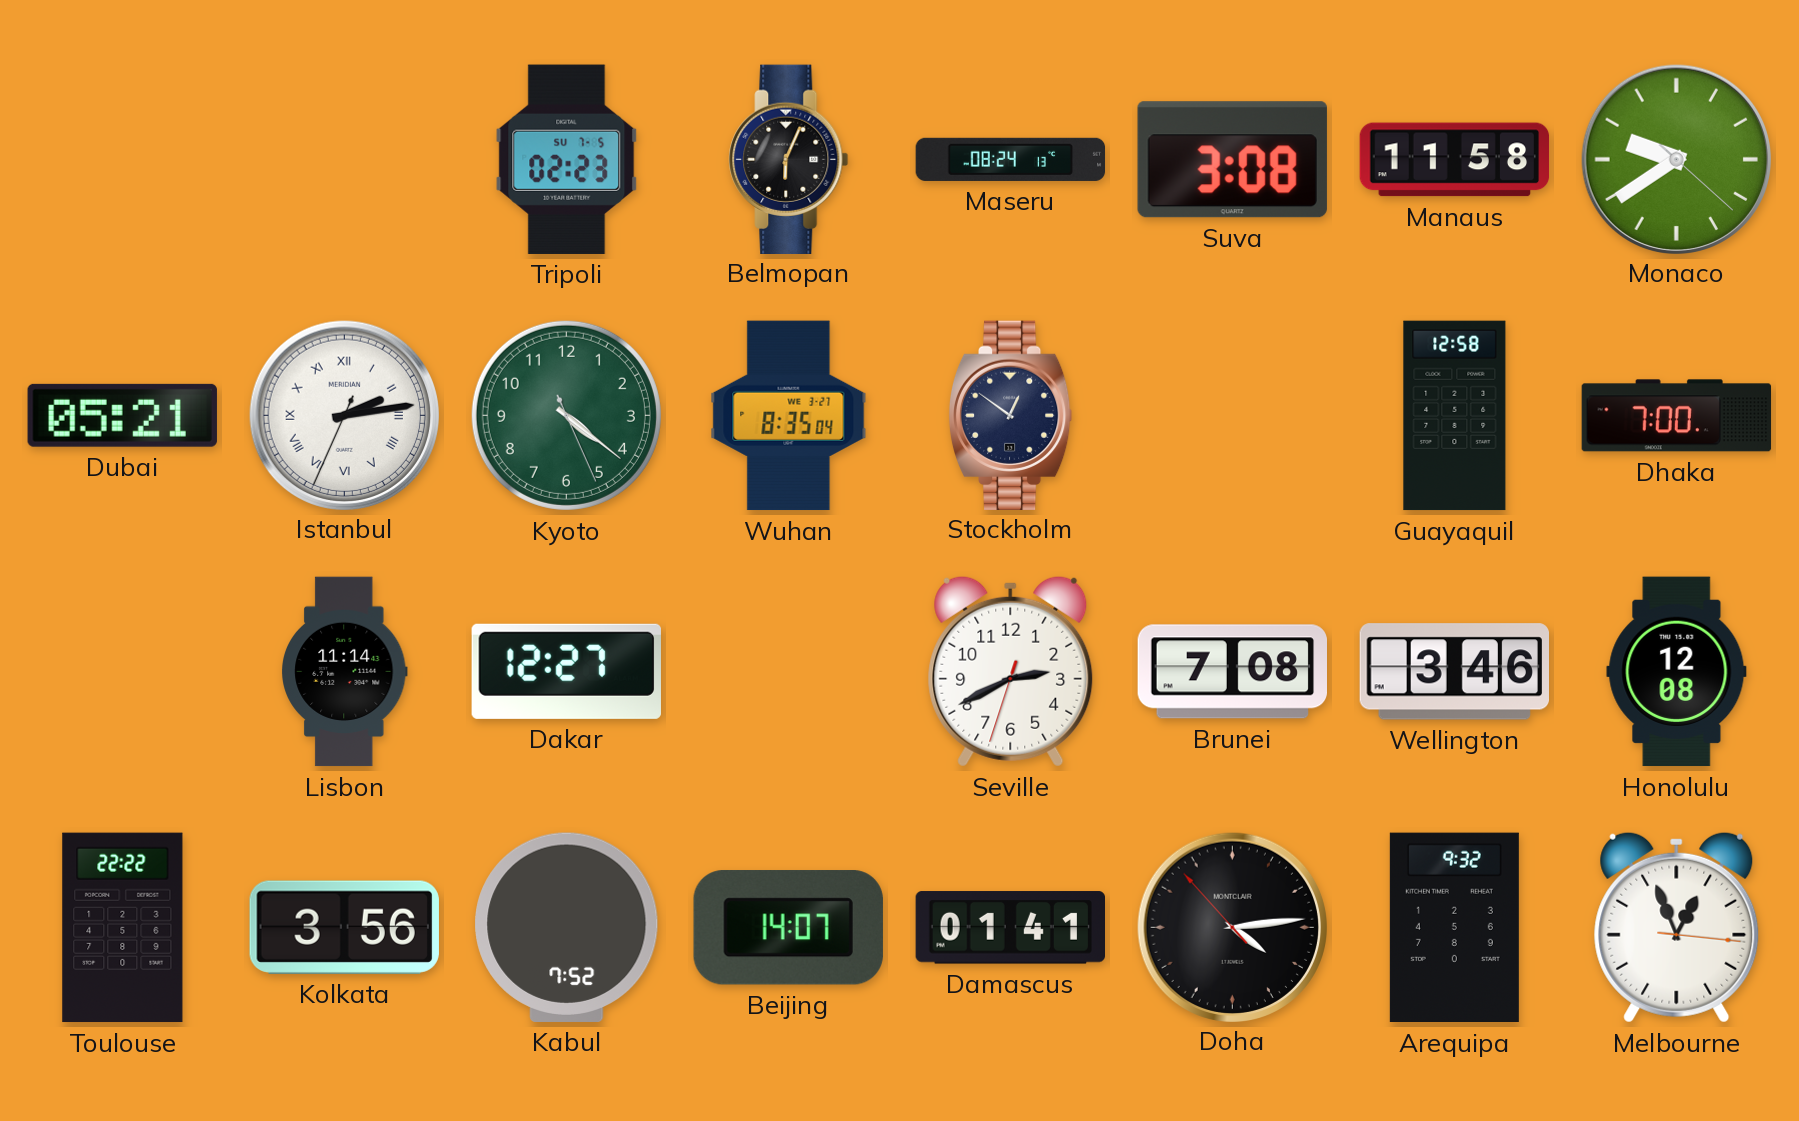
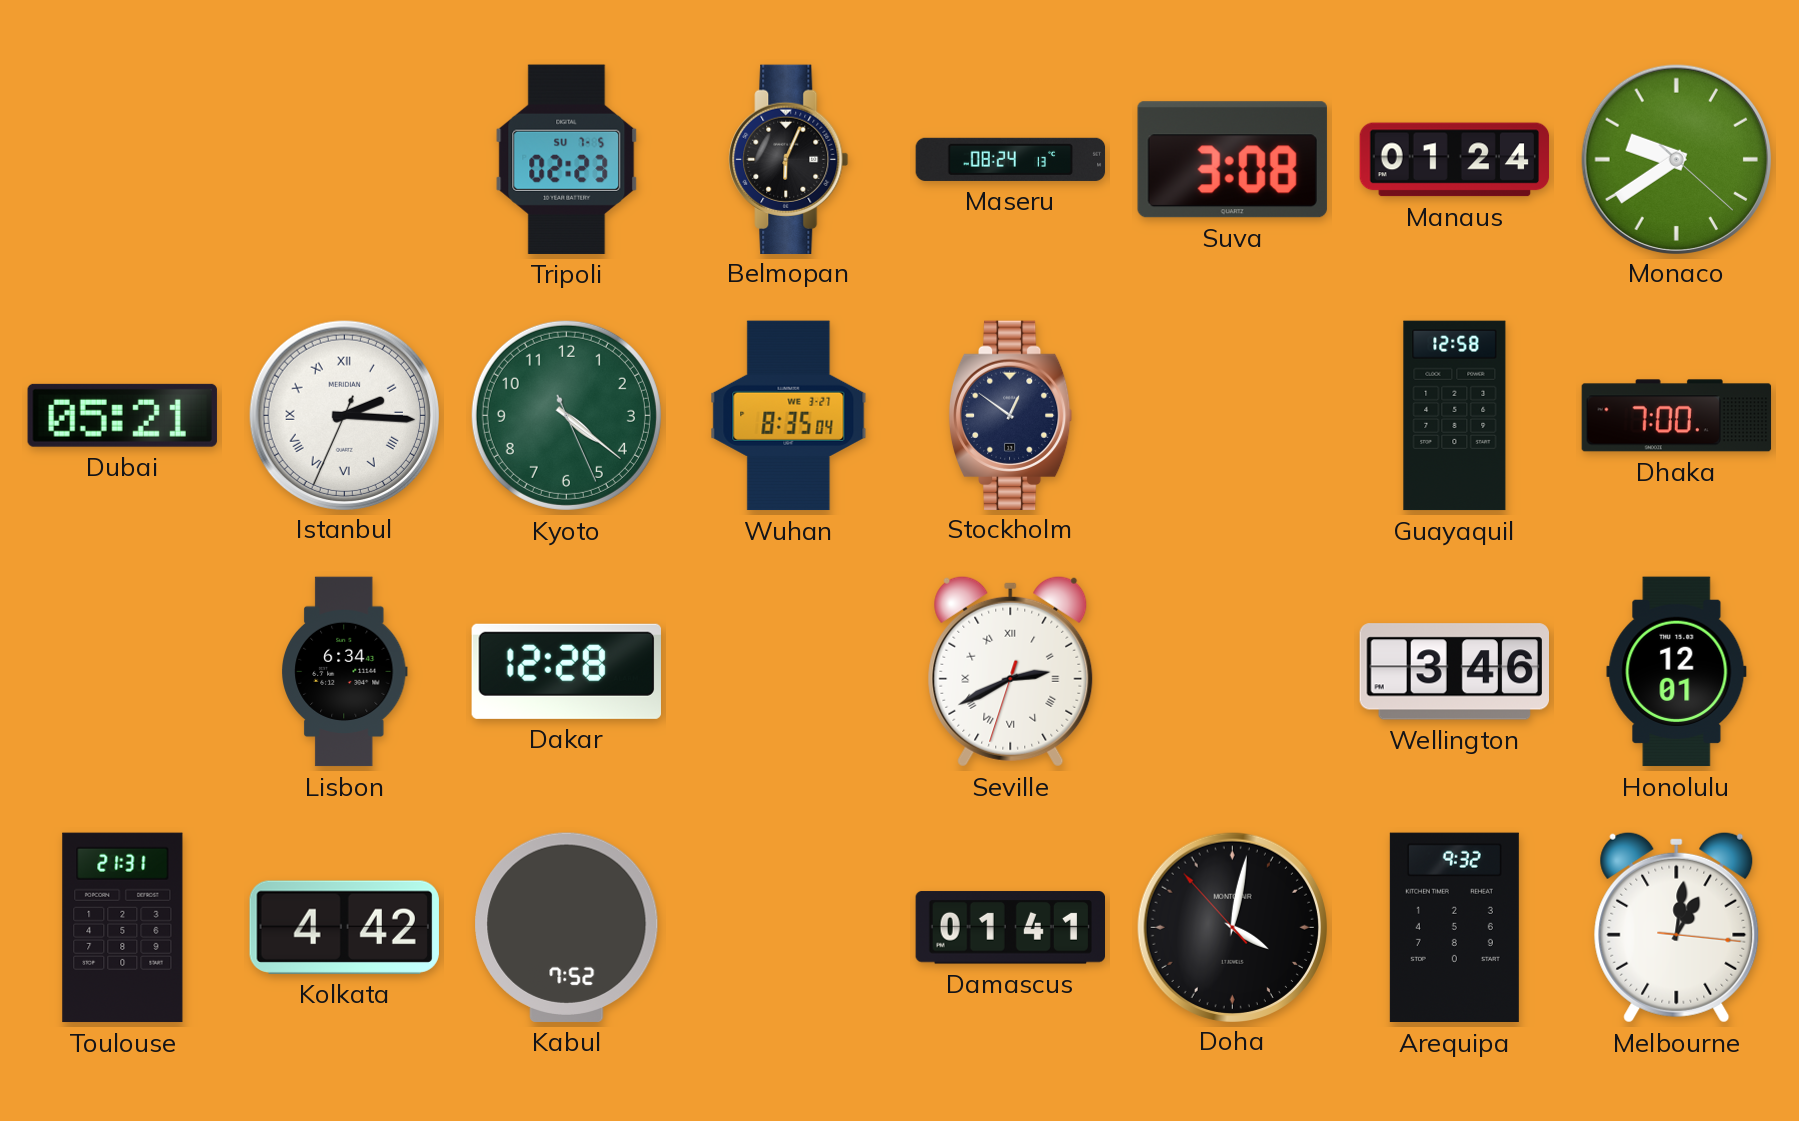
Manaus: 11:58 -> 01:24 (1455, 160)
Istanbul: 2:13 -> 2:15 (344, 415)
Lisbon: 11:14 -> 6:34 (344, 672)
Dakar: 12:27 -> 12:28 (566, 671)
Seville numerals: Arabic -> Roman (1011, 671)
Brunei: 7:08 -> none (1233, 672)
Honolulu: 12:08 -> 12:01 (1677, 672)
Toulouse: 22:22 -> 21:31 (123, 928)
Kolkata: 3:56 -> 4:42 (344, 927)
Beijing: 14:07 -> none (788, 928)
Doha: 4:13 -> 4:01 (1232, 927)
Melbourne: 12:56 -> 1:01 (1677, 927)
